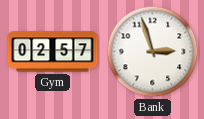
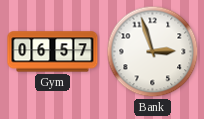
Gym: 02:57 -> 06:57 (53, 52)
